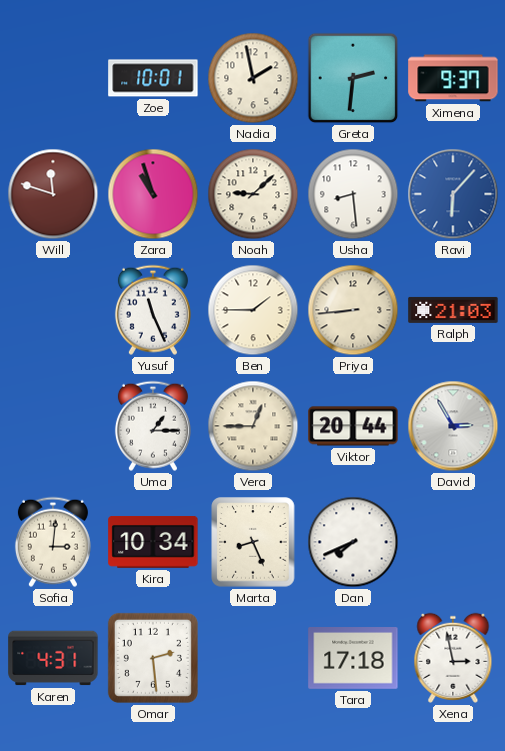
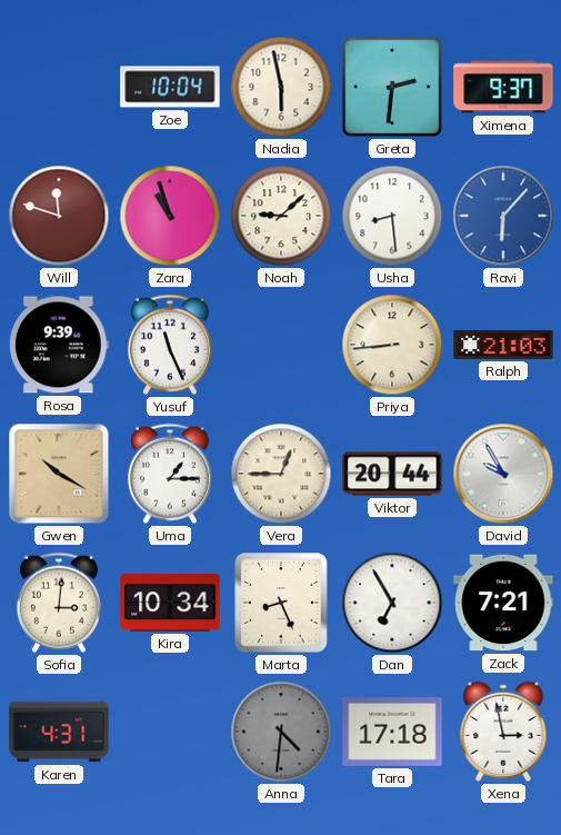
Zoe: 10:01 -> 10:04 (170, 87)
Nadia: 1:58 -> 5:58 (281, 87)
Rosa: none -> 9:39 (59, 345)
Ben: 1:45 -> none (253, 310)
Gwen: none -> 10:20 (59, 474)
David: 2:55 -> 9:55 (503, 474)
Dan: 7:41 -> 6:55 (392, 603)
Zack: none -> 7:21 (503, 603)
Omar: 2:29 -> none (153, 658)
Anna: none -> 4:31 (281, 732)
